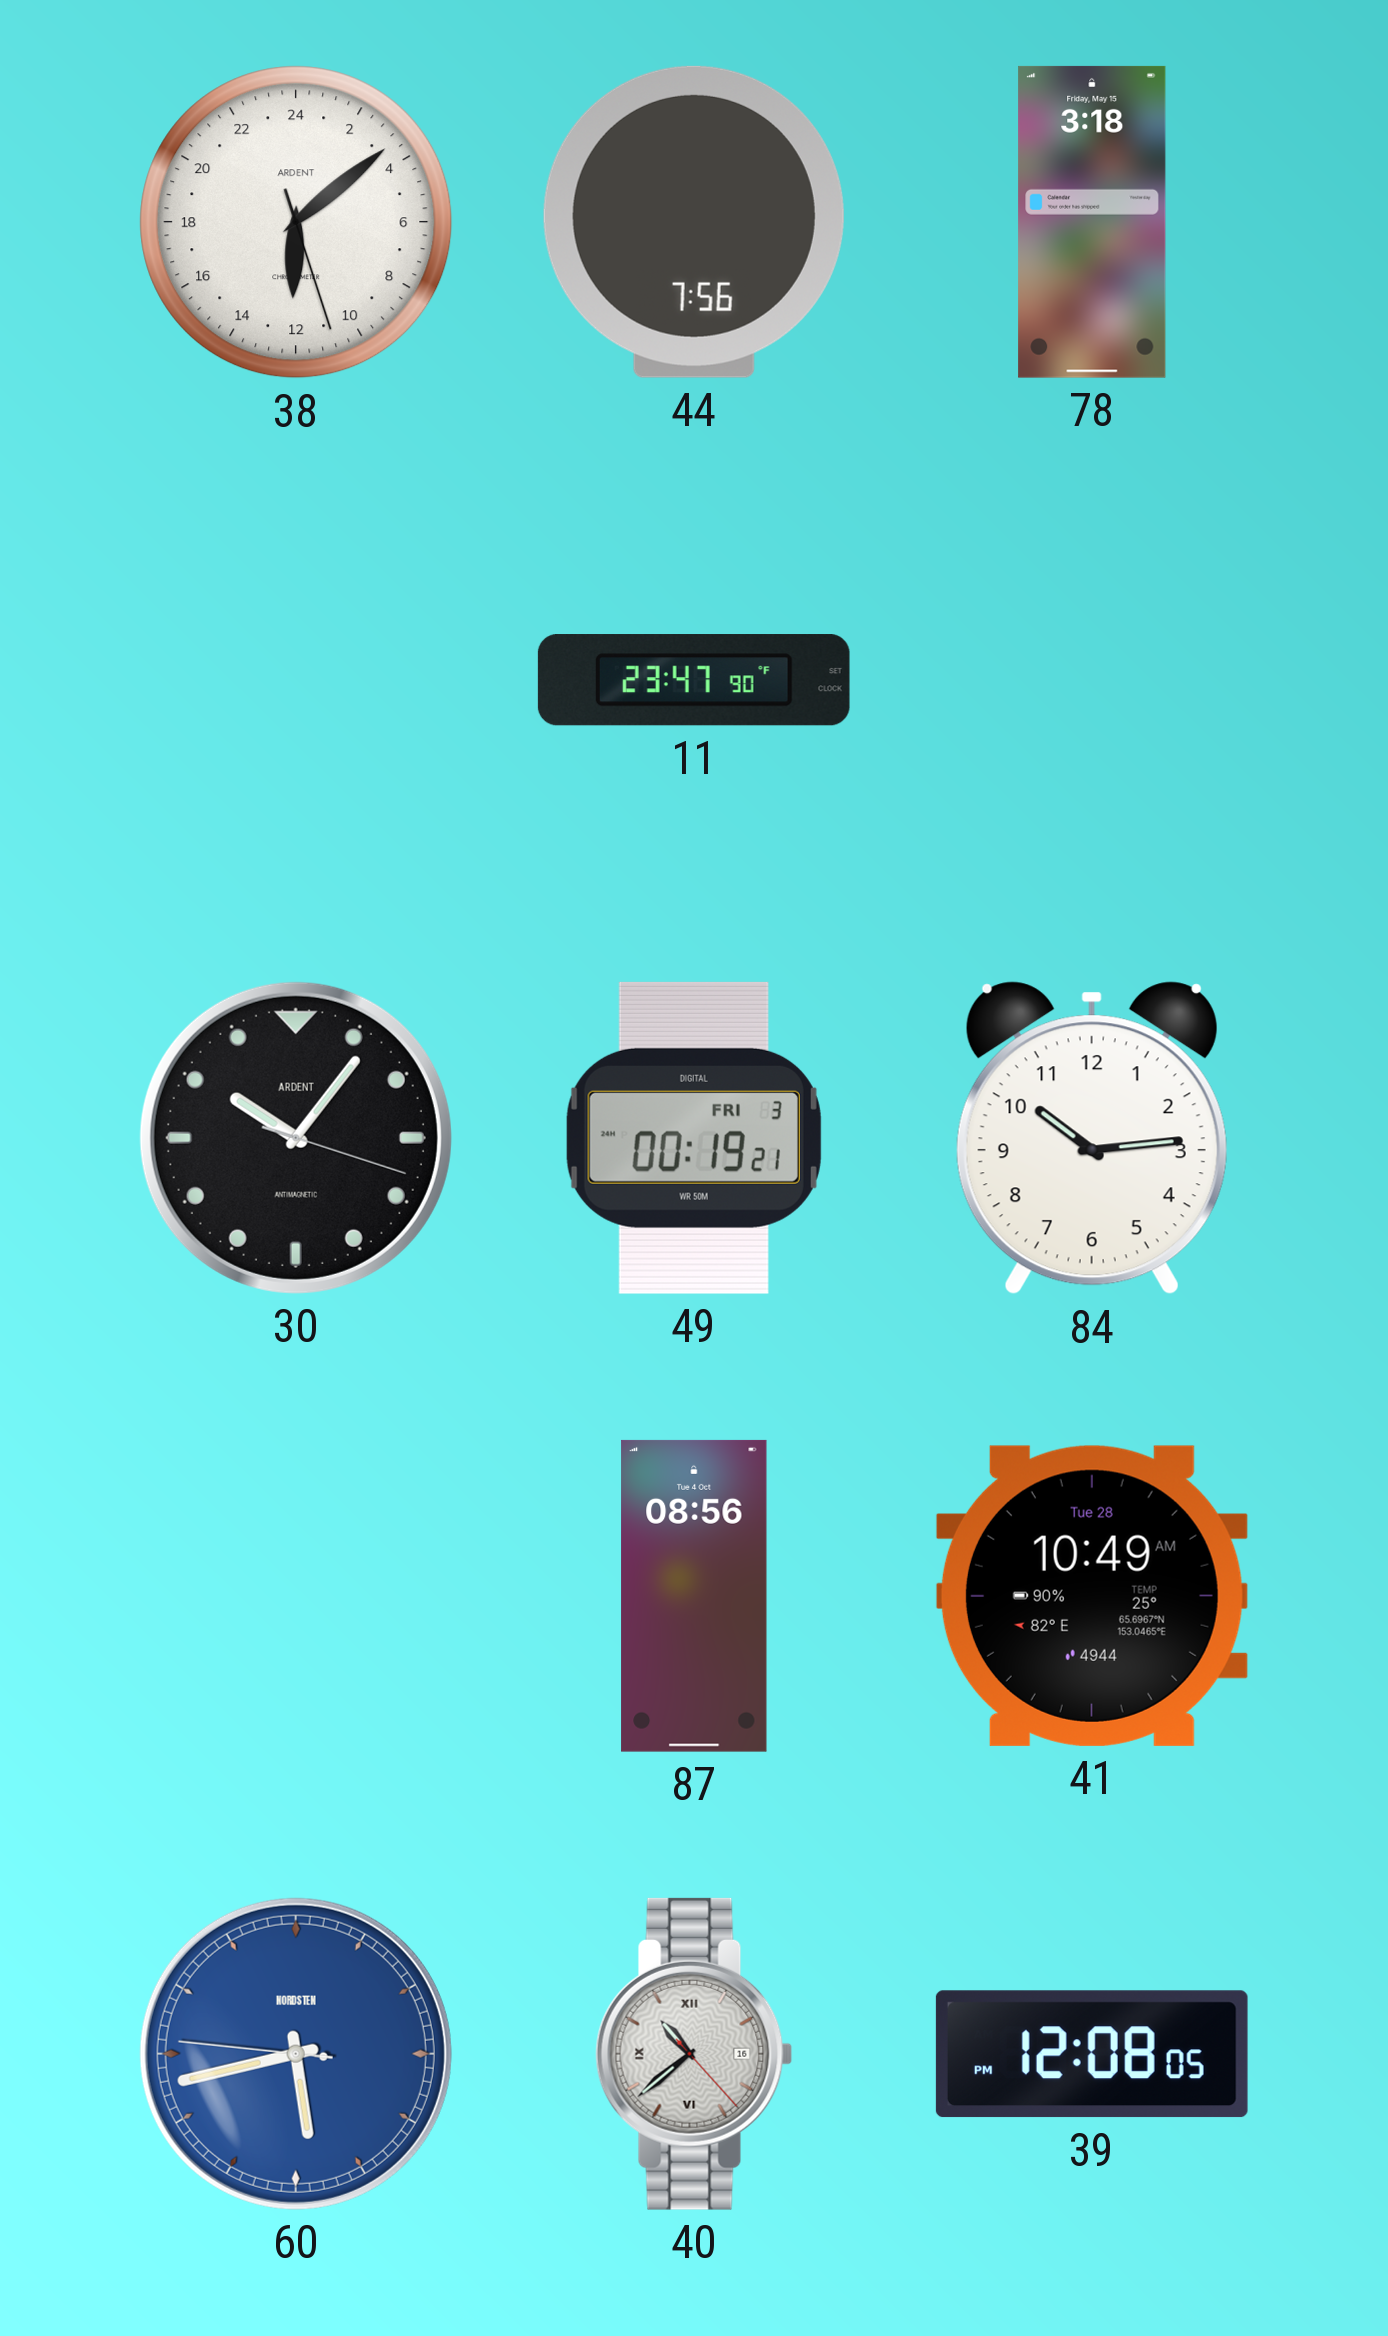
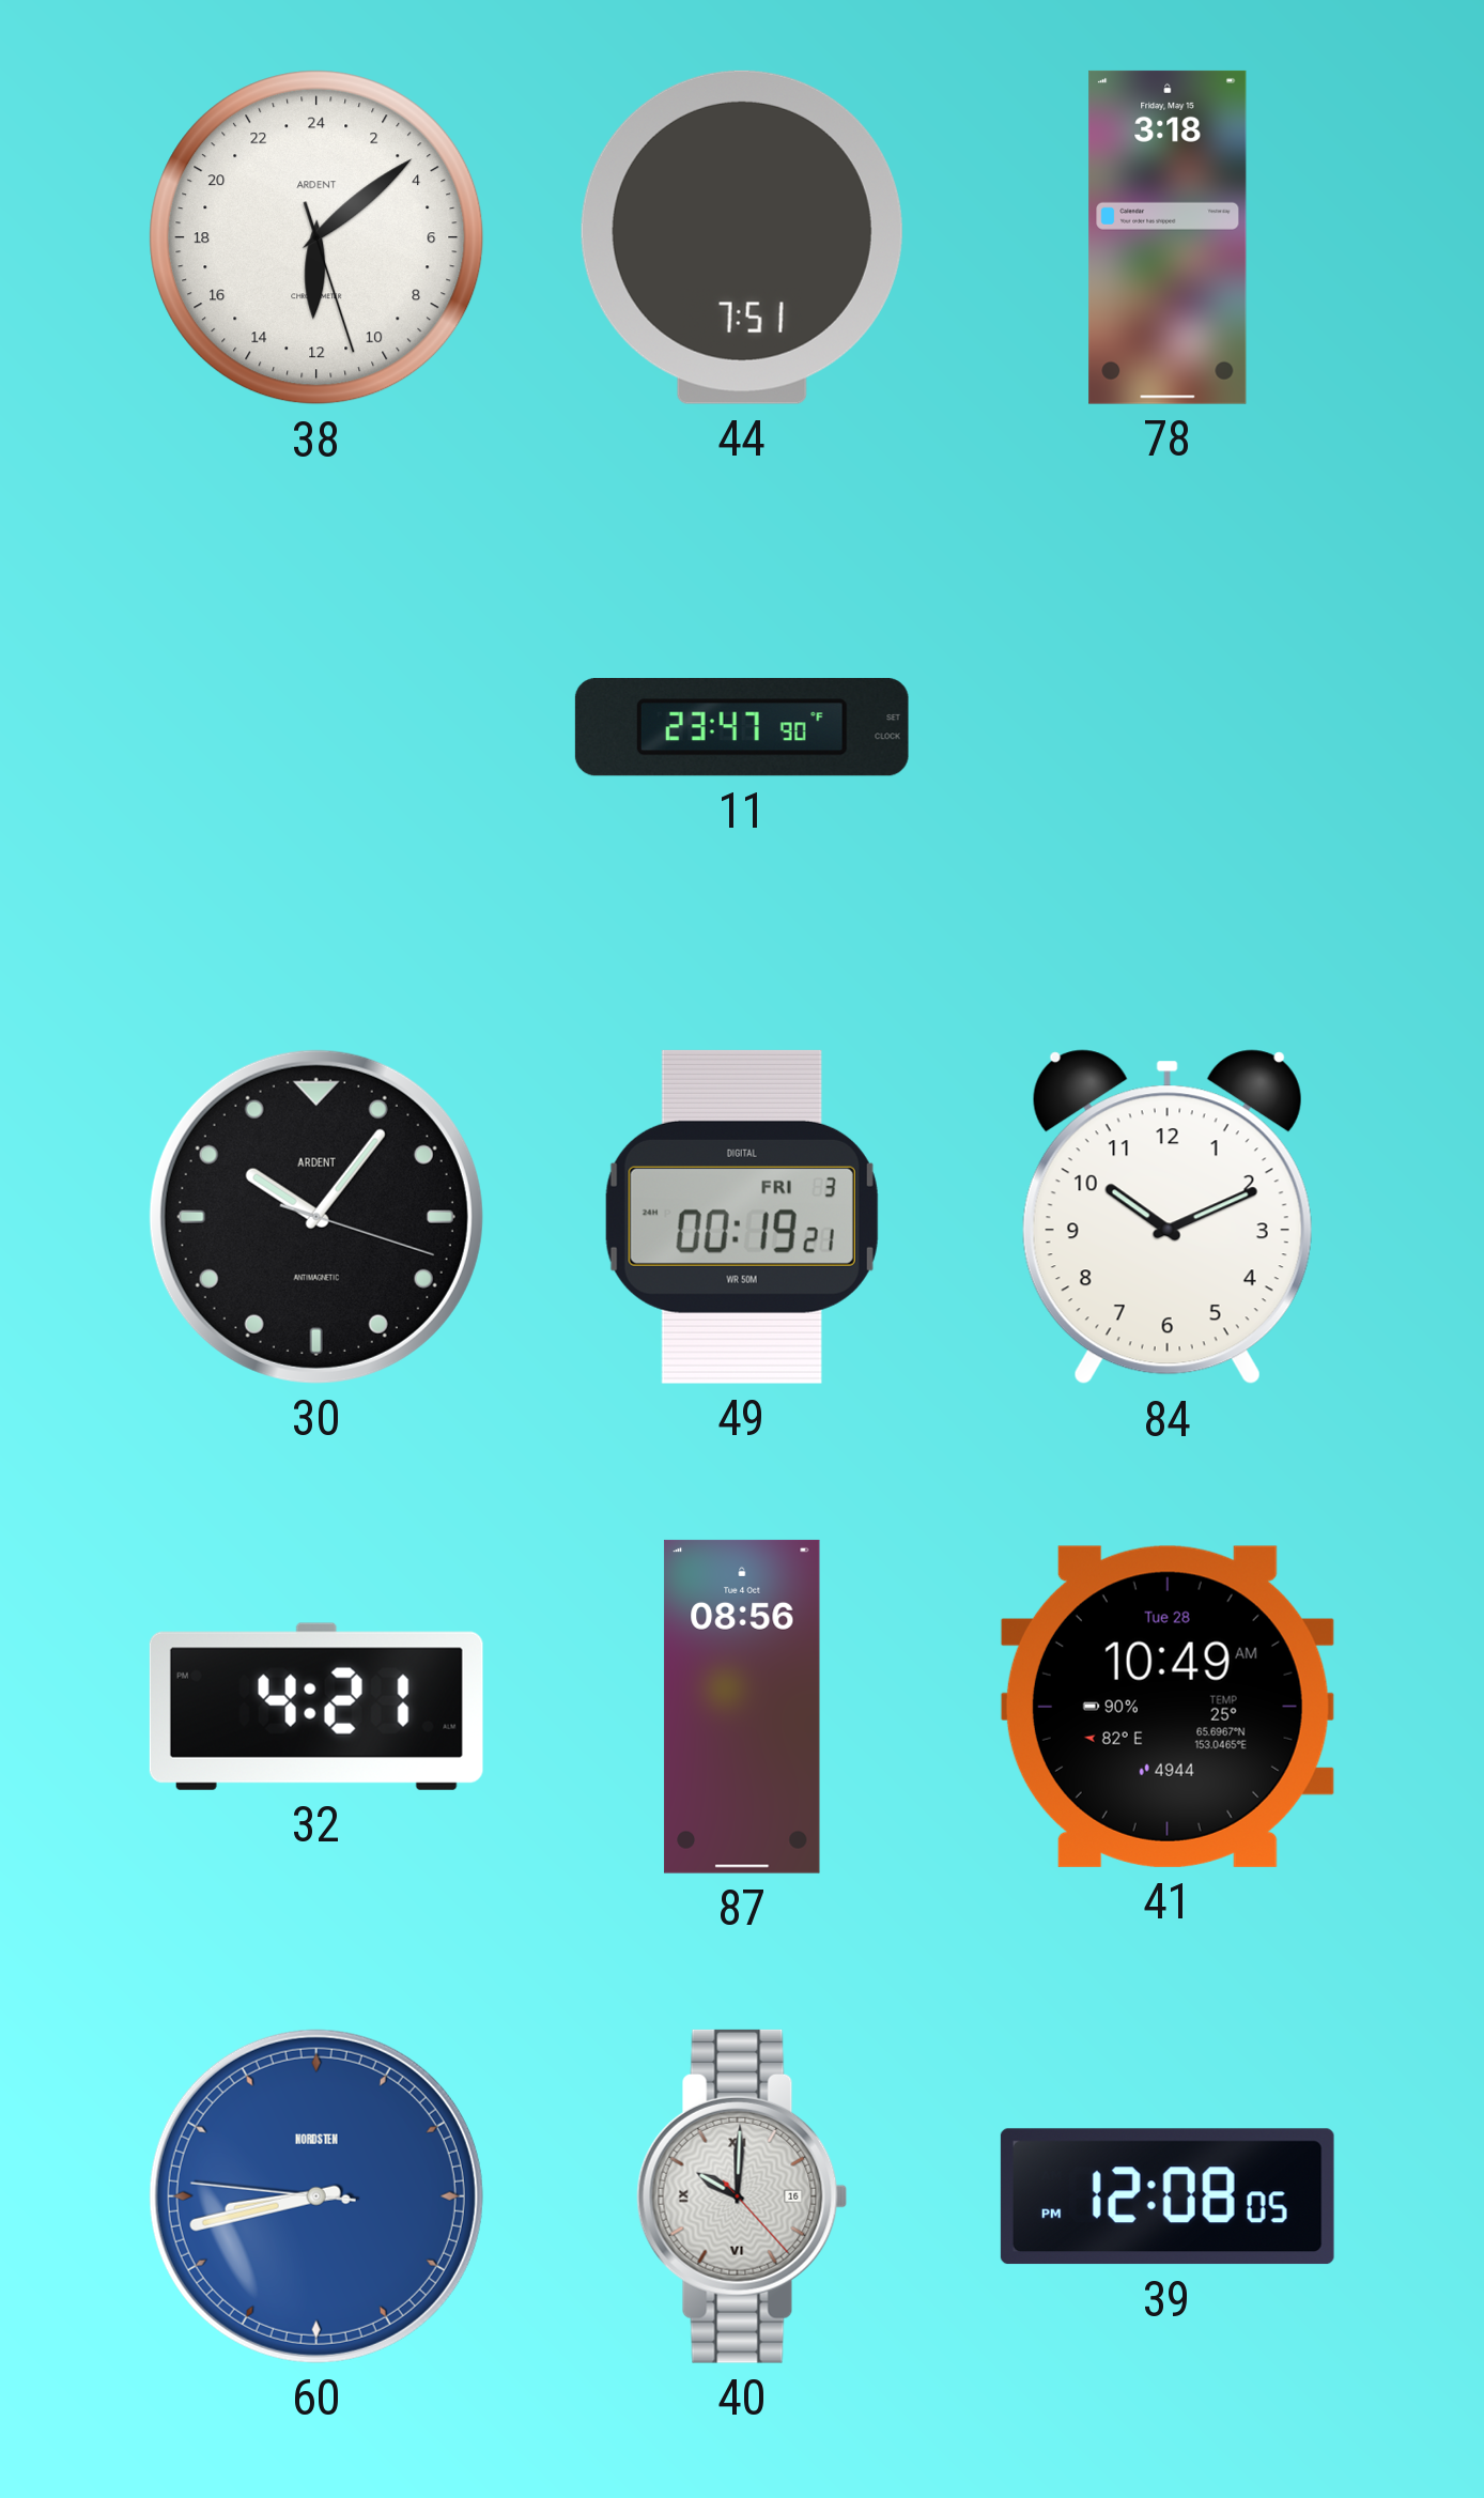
44: 7:56 -> 7:51 (742, 237)
84: 10:14 -> 10:11 (1168, 1217)
32: none -> 4:21 (316, 1707)
60: 5:42 -> 8:42 (316, 2196)
40: 10:38 -> 10:00 (742, 2196)
